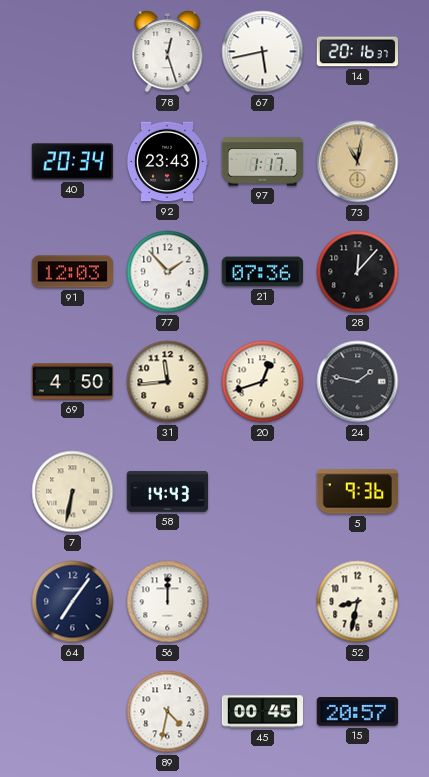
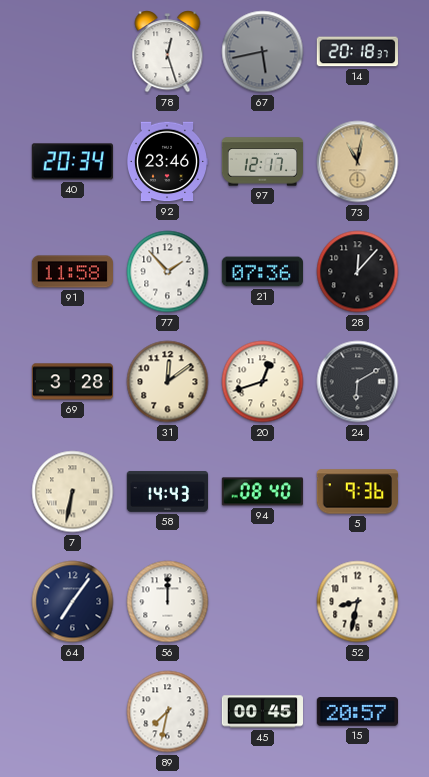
67 dial: white -> grey (263, 52)
14: 20:16 -> 20:18 (357, 52)
92: 23:43 -> 23:46 (166, 162)
97: 1:17 -> 12:17 (262, 162)
91: 12:03 -> 11:58 (72, 272)
69: 4:50 -> 3:28 (72, 382)
31: 11:44 -> 12:09 (168, 382)
24: 1:47 -> 6:10 (358, 382)
94: none -> 08:40 (262, 492)
89: 4:32 -> 7:32 (168, 712)
